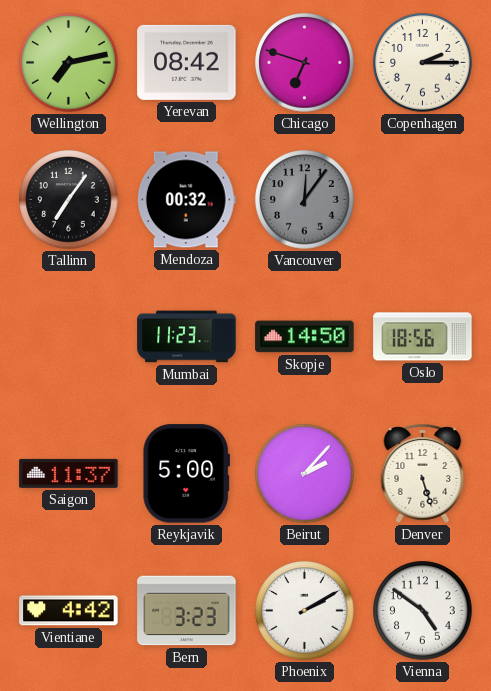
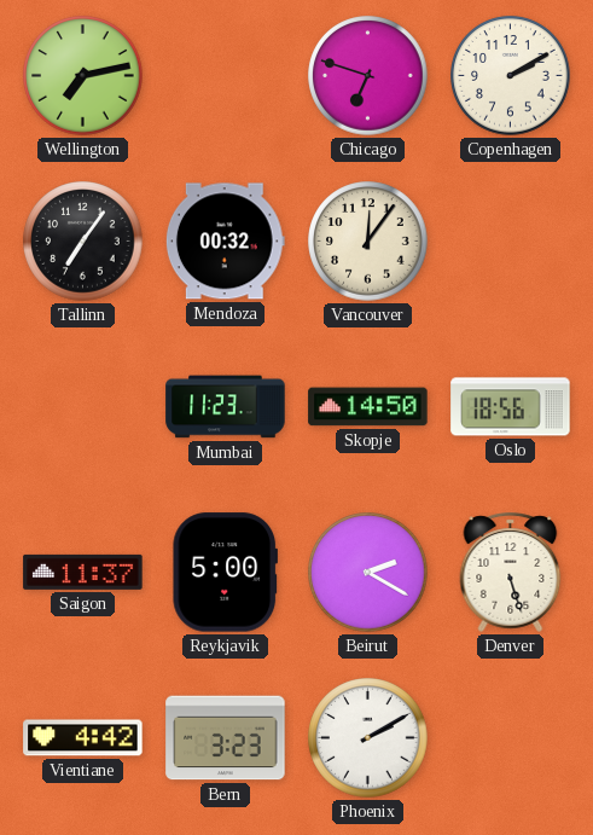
Yerevan: 08:42 -> none (187, 62)
Copenhagen: 2:15 -> 2:10 (511, 76)
Vancouver dial: grey -> cream (368, 242)
Beirut: 2:07 -> 2:20 (368, 573)
Vienna: 4:51 -> none (423, 611)
